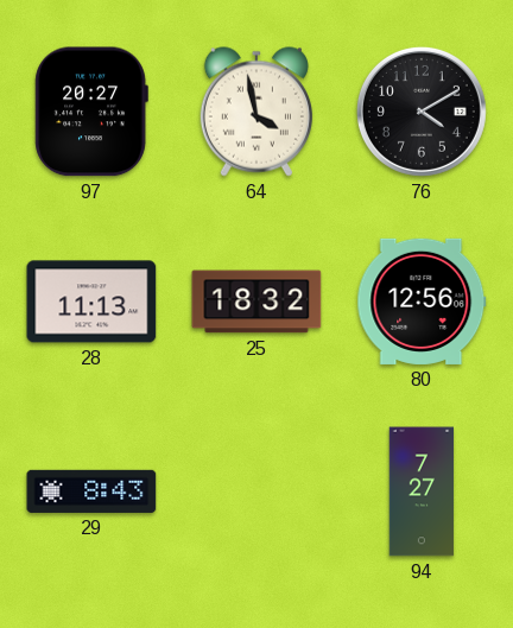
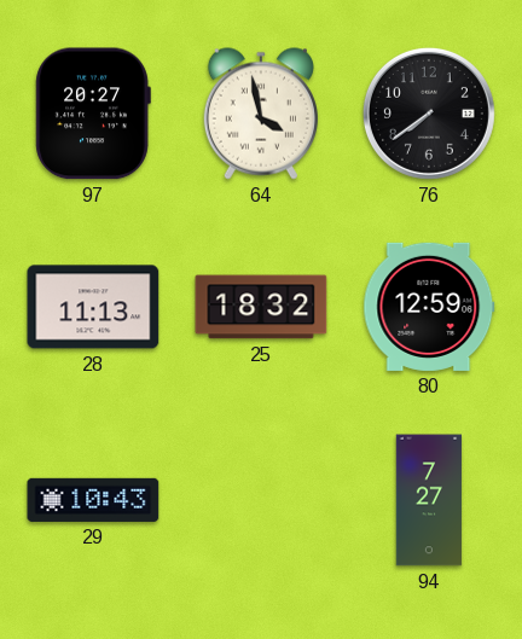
76: 4:10 -> 7:39 (429, 114)
80: 12:56 -> 12:59 (429, 307)
29: 8:43 -> 10:43 (93, 500)
